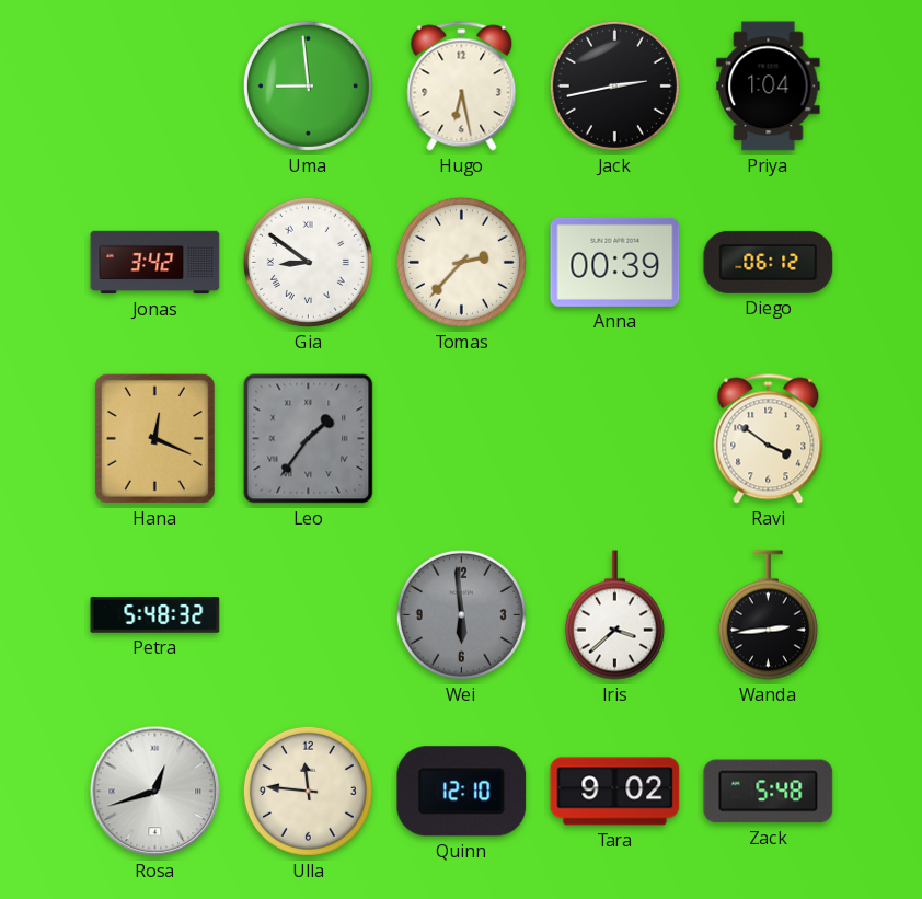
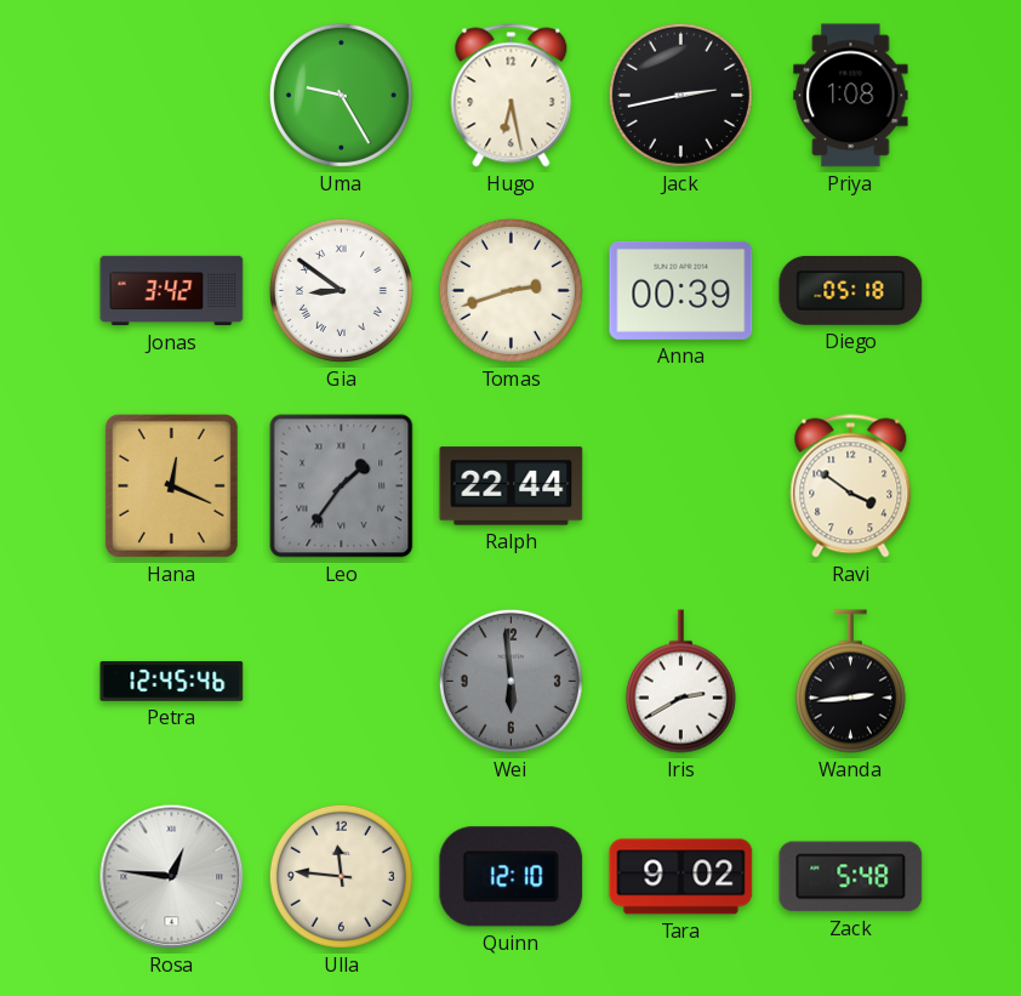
Uma: 8:59 -> 9:25 (341, 95)
Priya: 1:04 -> 1:08 (851, 96)
Tomas: 2:37 -> 2:42 (510, 290)
Diego: 06:12 -> 05:18 (851, 290)
Ralph: none -> 22:44 (512, 486)
Petra: 5:48 -> 12:45 (172, 682)
Iris: 3:38 -> 2:40 (680, 682)
Rosa: 12:42 -> 12:46 (172, 877)
